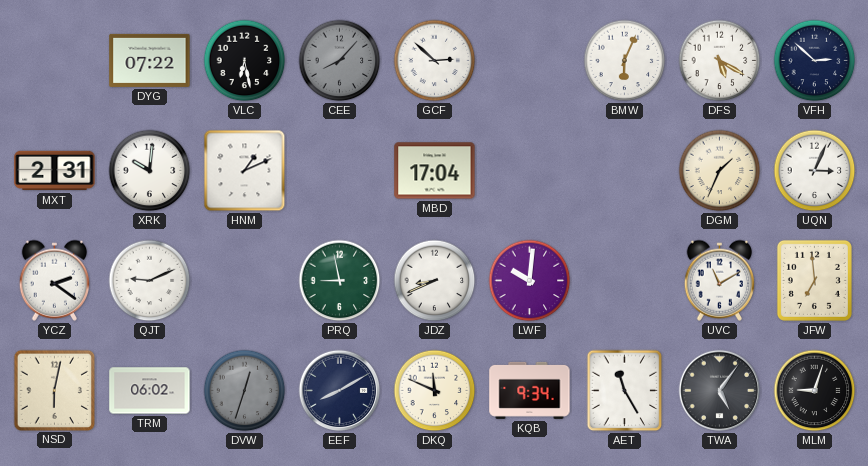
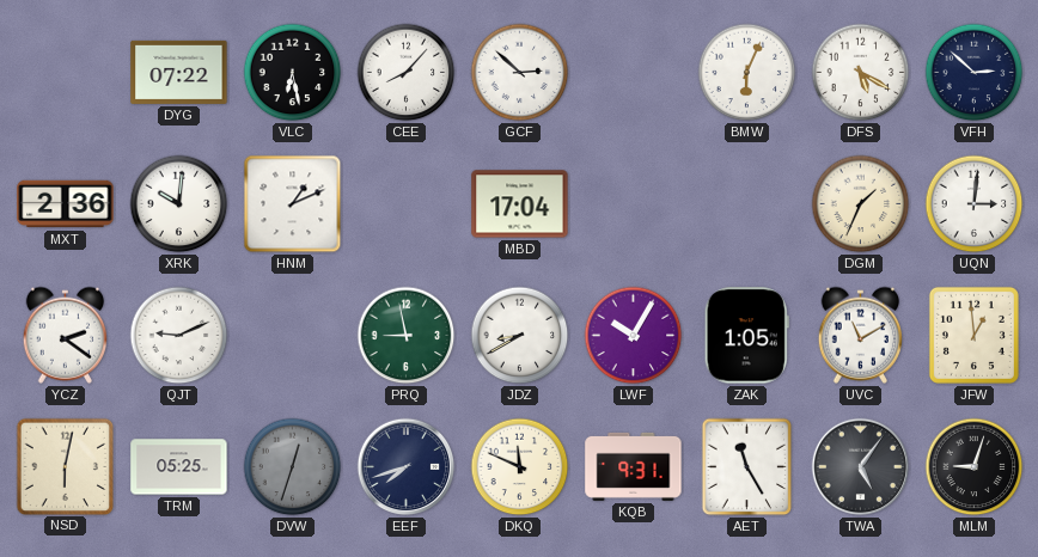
CEE dial: grey -> white (407, 73)
MXT: 2:31 -> 2:36 (66, 204)
UQN: 3:04 -> 3:01 (975, 204)
JDZ: 8:41 -> 8:40 (520, 336)
LWF: 10:01 -> 10:05 (634, 336)
ZAK: none -> 1:05 (746, 336)
JFW: 6:59 -> 12:59 (973, 335)
TRM: 06:02 -> 05:25 (179, 467)
EEF: 8:10 -> 7:42 (407, 467)
KQB: 9:34 -> 9:31 (634, 466)
